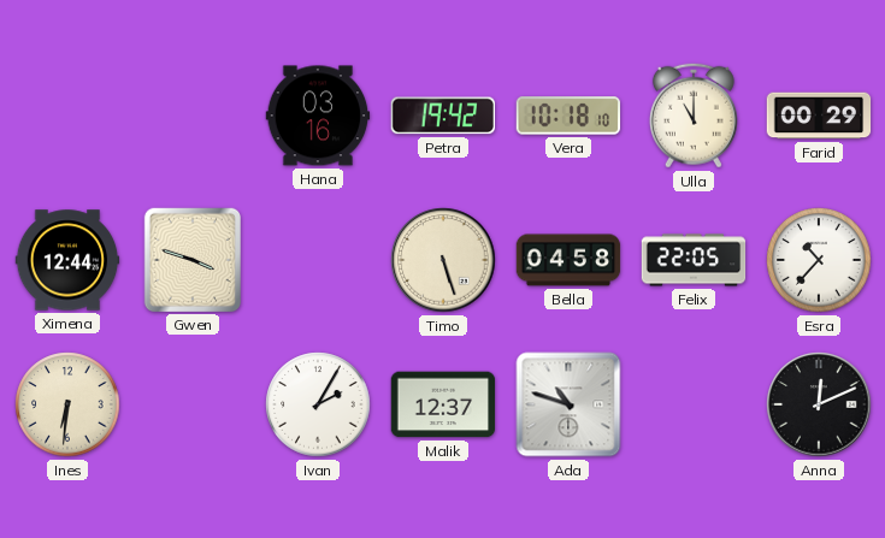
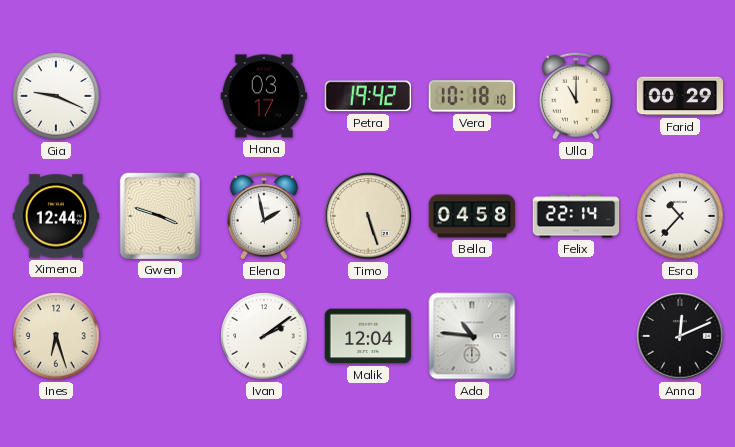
Gia: none -> 9:19 (56, 96)
Hana: 03:16 -> 03:17 (264, 96)
Elena: none -> 1:58 (264, 216)
Felix: 22:05 -> 22:14 (576, 216)
Ines: 6:31 -> 6:27 (56, 336)
Ivan: 2:05 -> 2:09 (264, 336)
Malik: 12:37 -> 12:04 (368, 336)
Ada: 10:48 -> 10:46 (472, 336)
